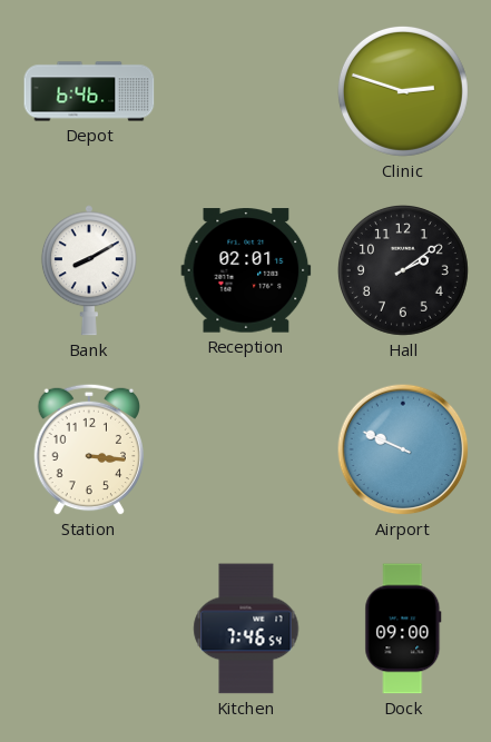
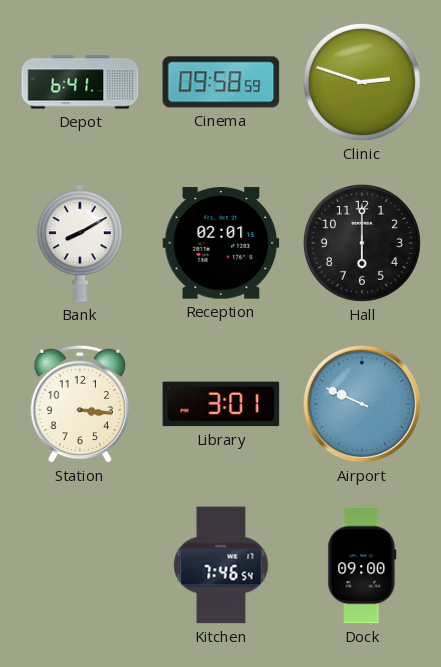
Depot: 6:46 -> 6:41 (80, 82)
Cinema: none -> 09:58 (221, 82)
Hall: 2:09 -> 6:00 (362, 243)
Library: none -> 3:01 (221, 404)
